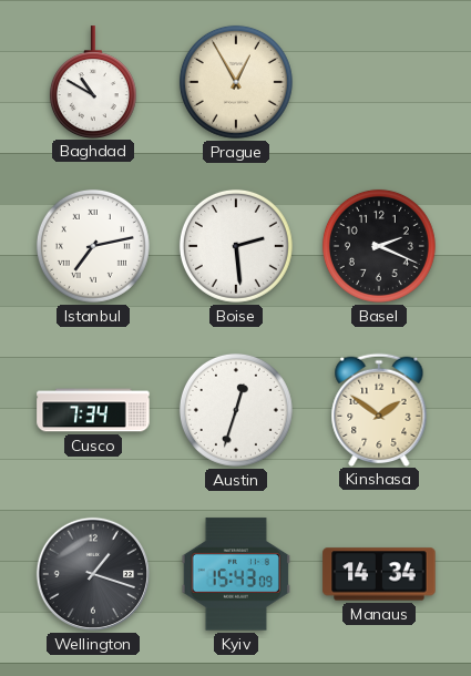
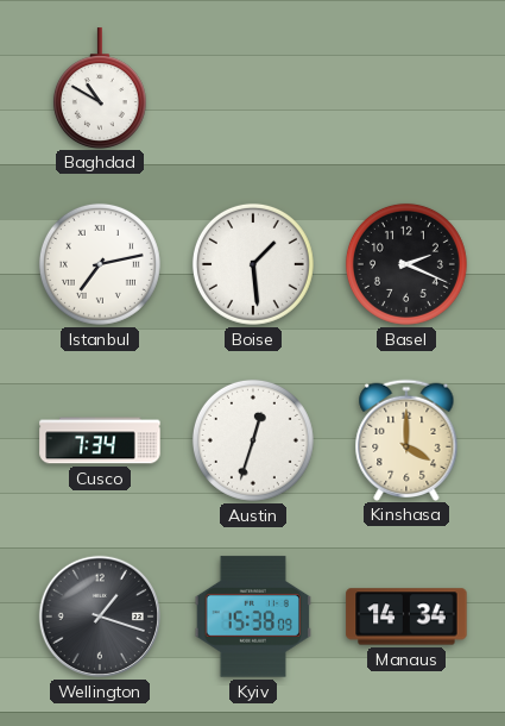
Prague: 12:55 -> none (236, 82)
Boise: 2:29 -> 1:29 (253, 264)
Kinshasa: 1:51 -> 4:00 (406, 439)
Kyiv: 15:43 -> 15:38 (252, 617)
